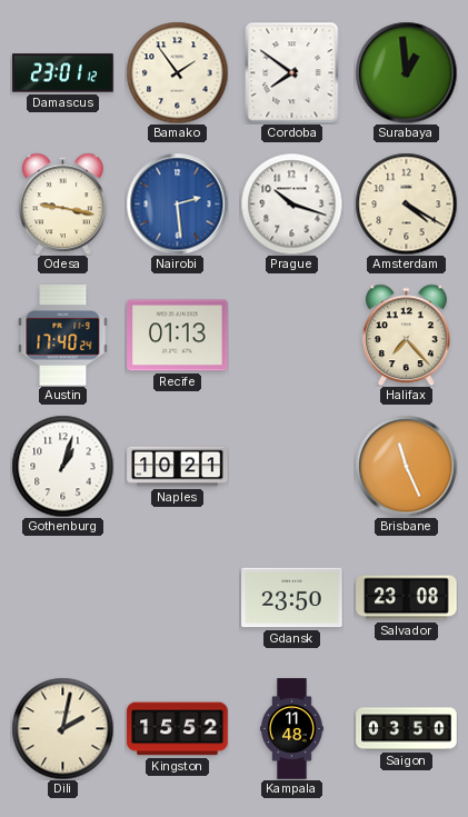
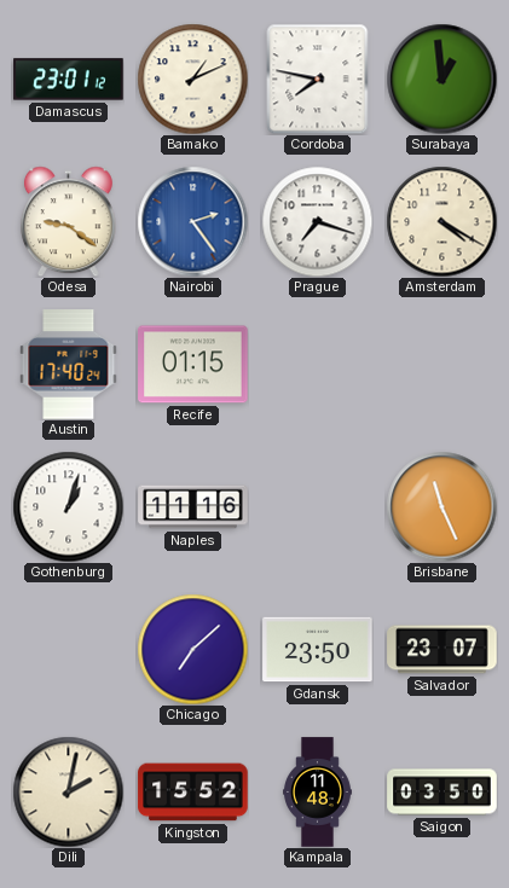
Bamako: 1:54 -> 1:11 (192, 79)
Cordoba: 7:51 -> 7:47 (318, 79)
Odesa: 9:17 -> 9:21 (68, 221)
Nairobi: 2:29 -> 2:24 (192, 221)
Prague: 10:18 -> 7:18 (317, 221)
Recife: 01:13 -> 01:15 (193, 365)
Halifax: 7:23 -> none (406, 335)
Naples: 10:21 -> 11:16 (193, 507)
Chicago: none -> 7:08 (192, 649)
Salvador: 23:08 -> 23:07 (443, 650)
